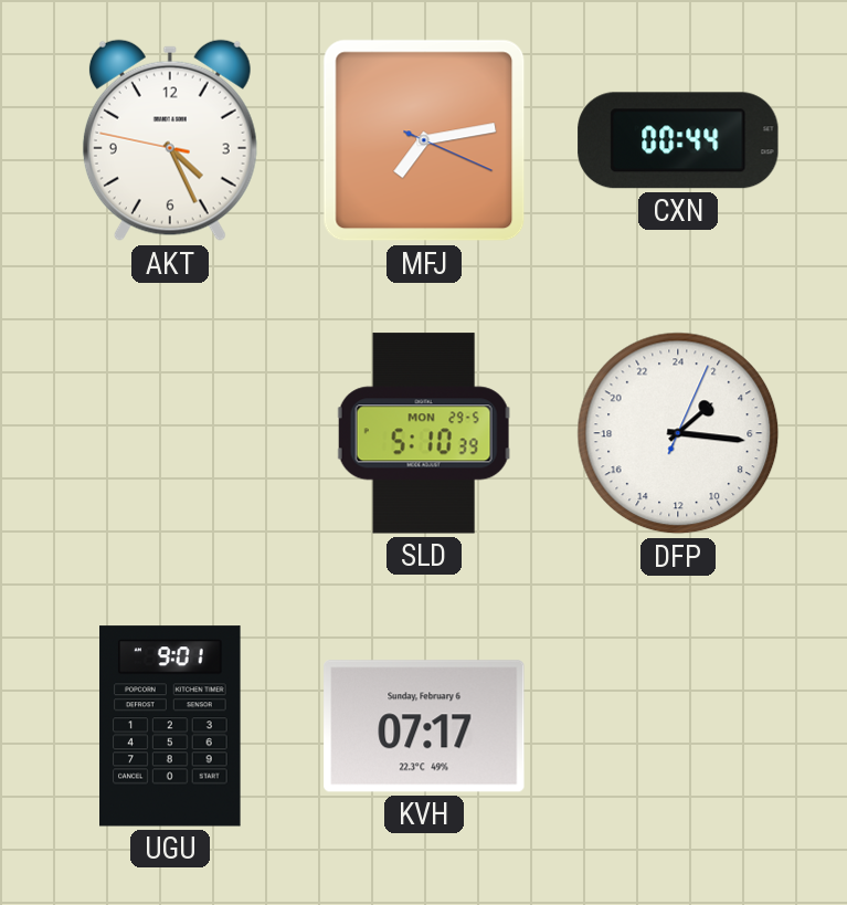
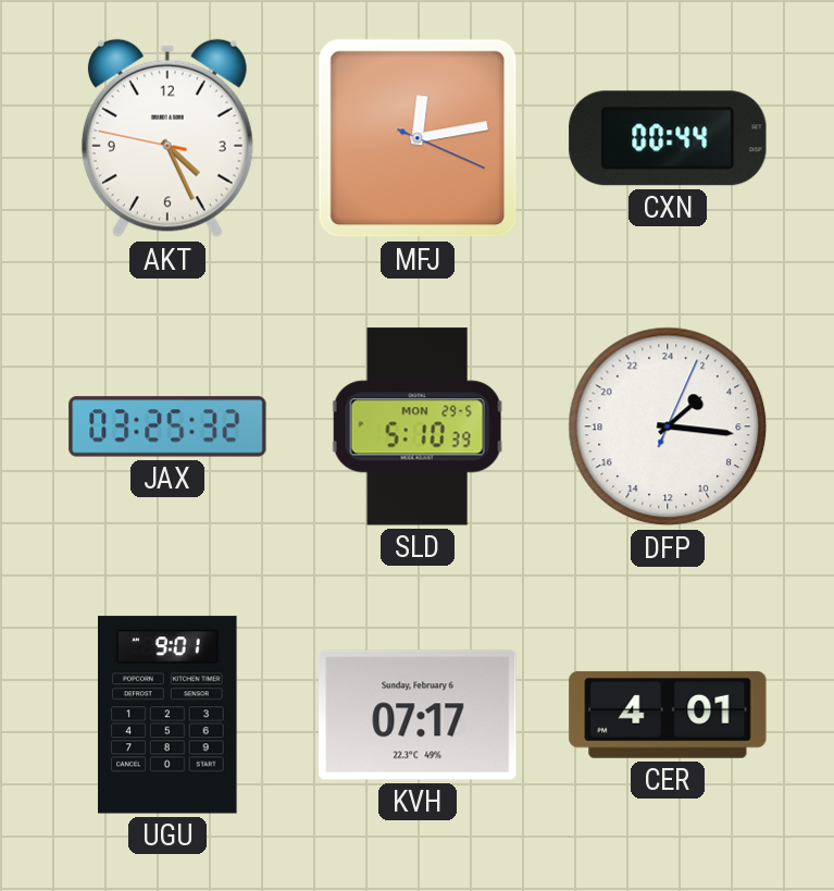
MFJ: 7:13 -> 12:13 (418, 138)
JAX: none -> 03:25 (167, 426)
CER: none -> 4:01 (668, 715)
